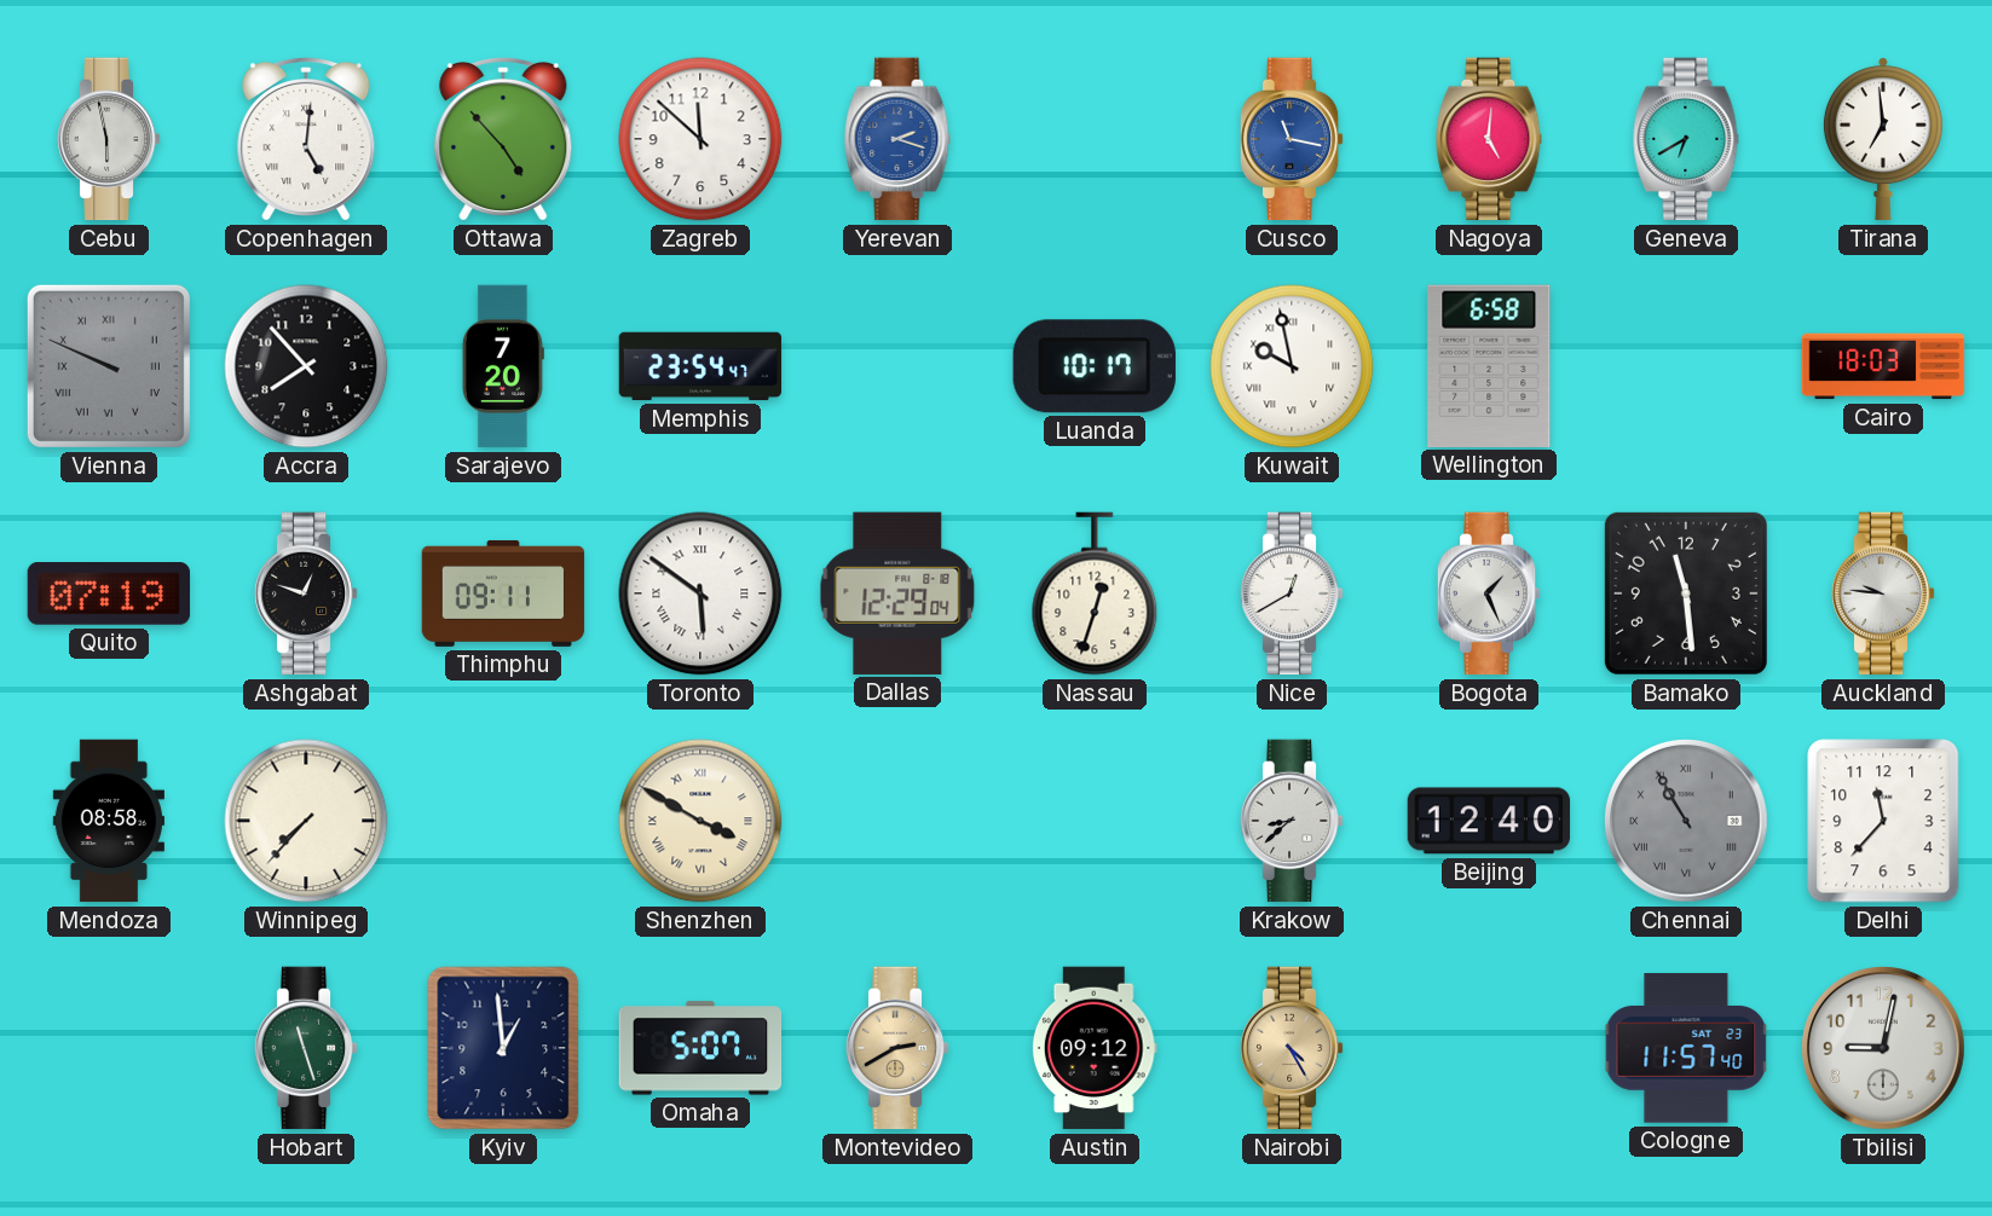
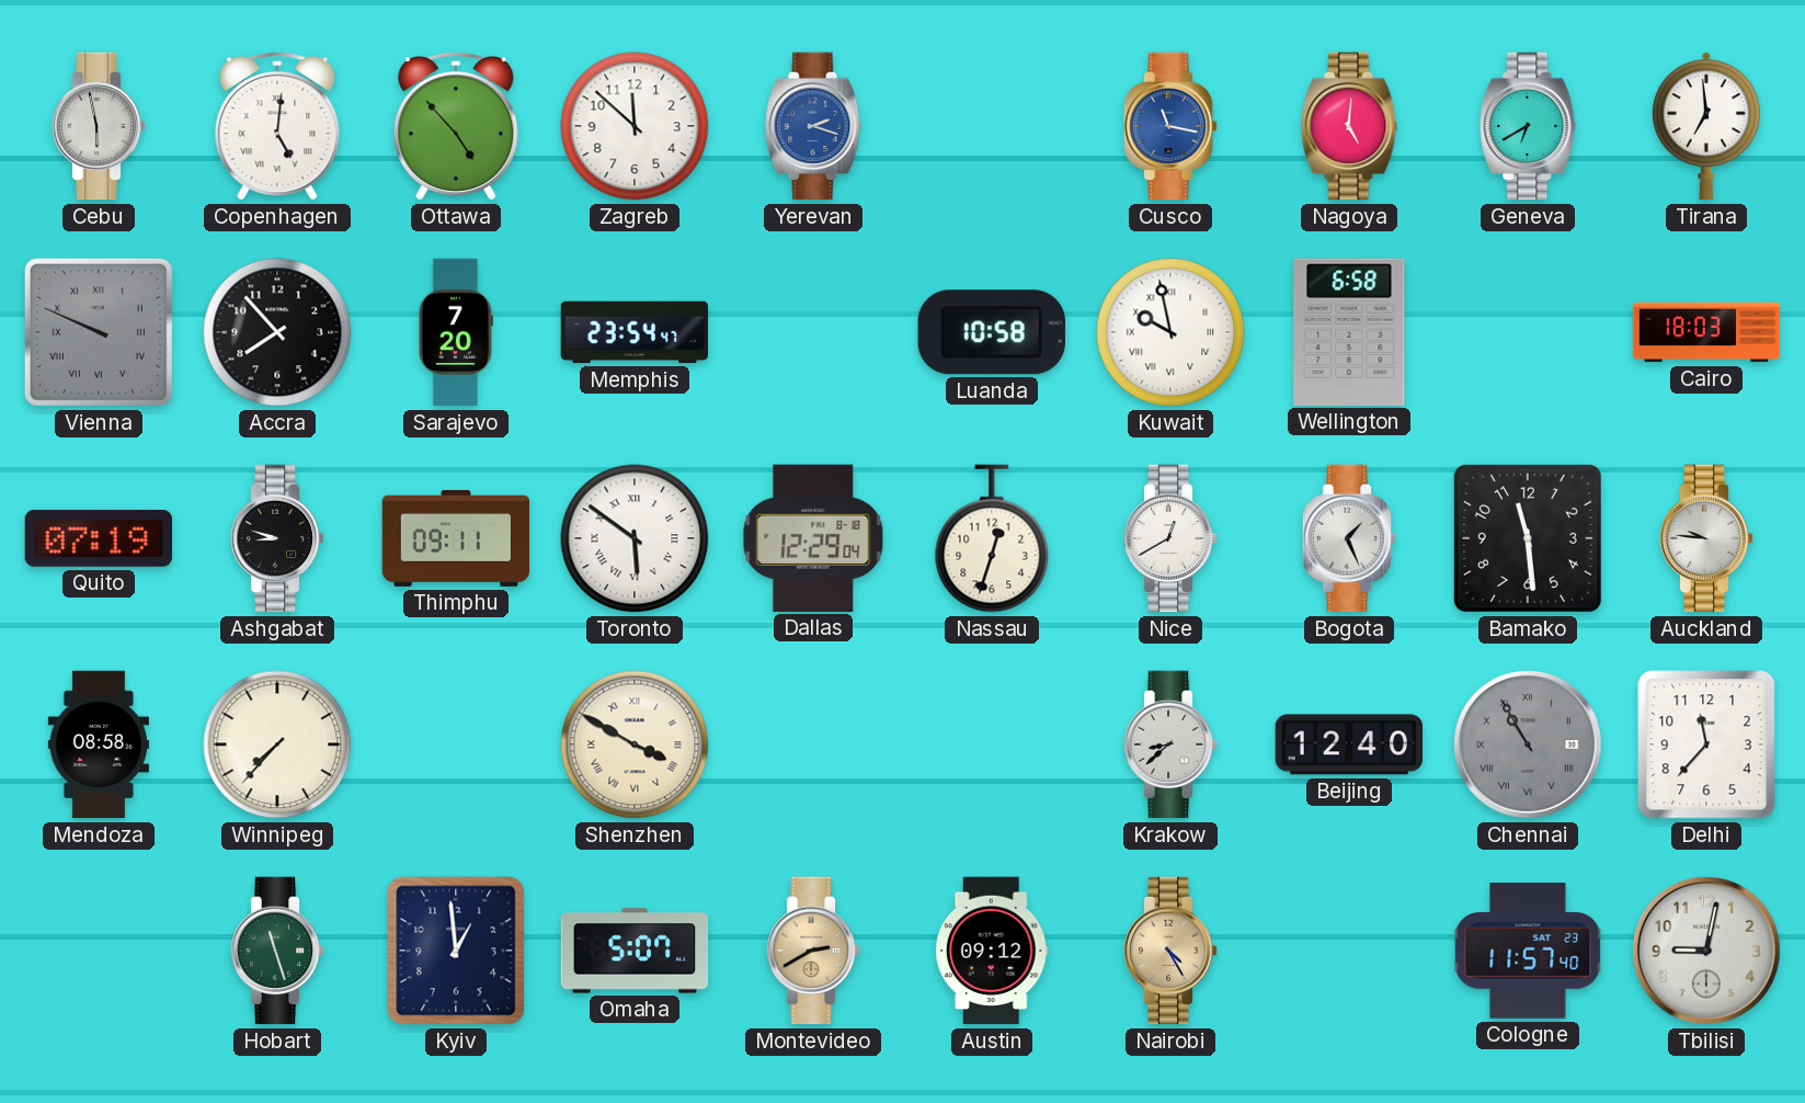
Luanda: 10:17 -> 10:58 (992, 332)
Ashgabat: 12:48 -> 8:48 (277, 538)
